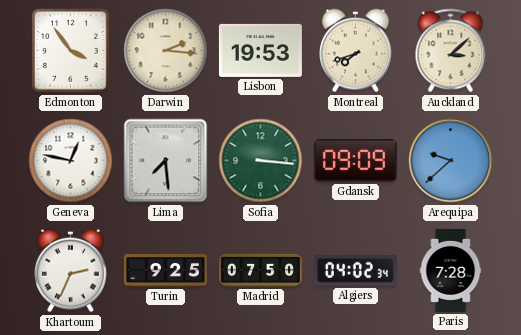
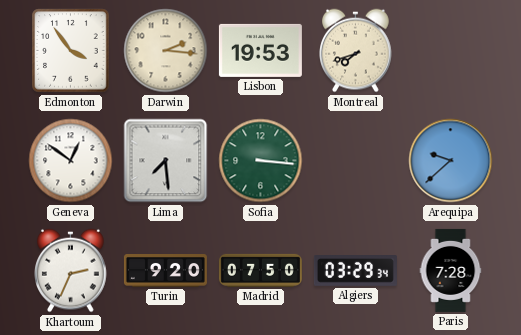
Auckland: 3:08 -> none (451, 51)
Geneva: 12:47 -> 12:51 (71, 161)
Gdansk: 09:09 -> none (355, 160)
Turin: 9:25 -> 9:20 (165, 271)
Algiers: 04:02 -> 03:29 (355, 271)
